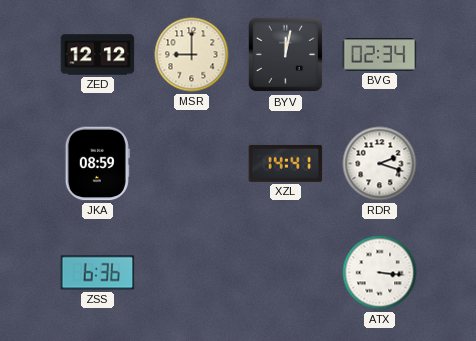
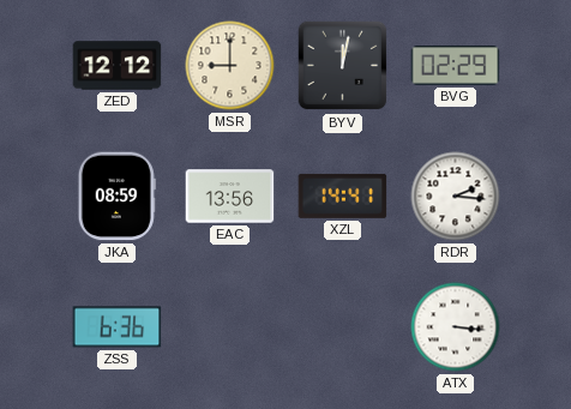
BVG: 02:34 -> 02:29 (456, 66)
EAC: none -> 13:56 (230, 197)
RDR: 2:18 -> 2:16 (456, 197)
